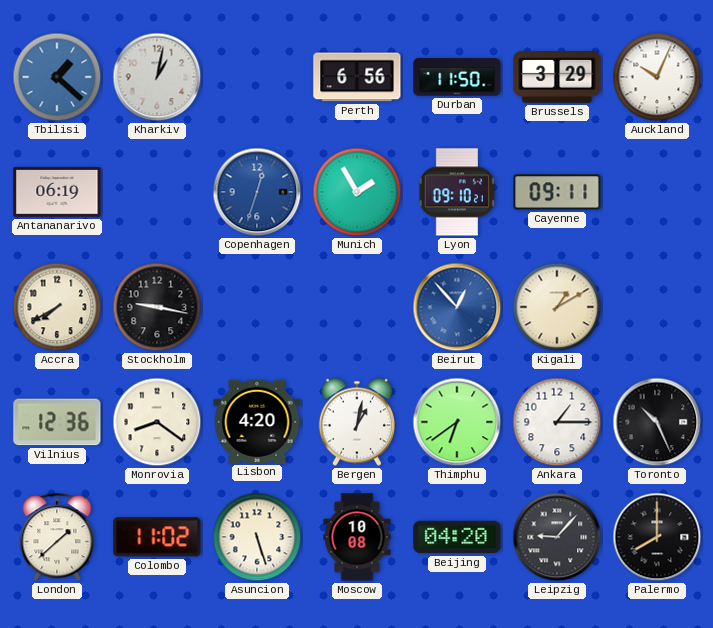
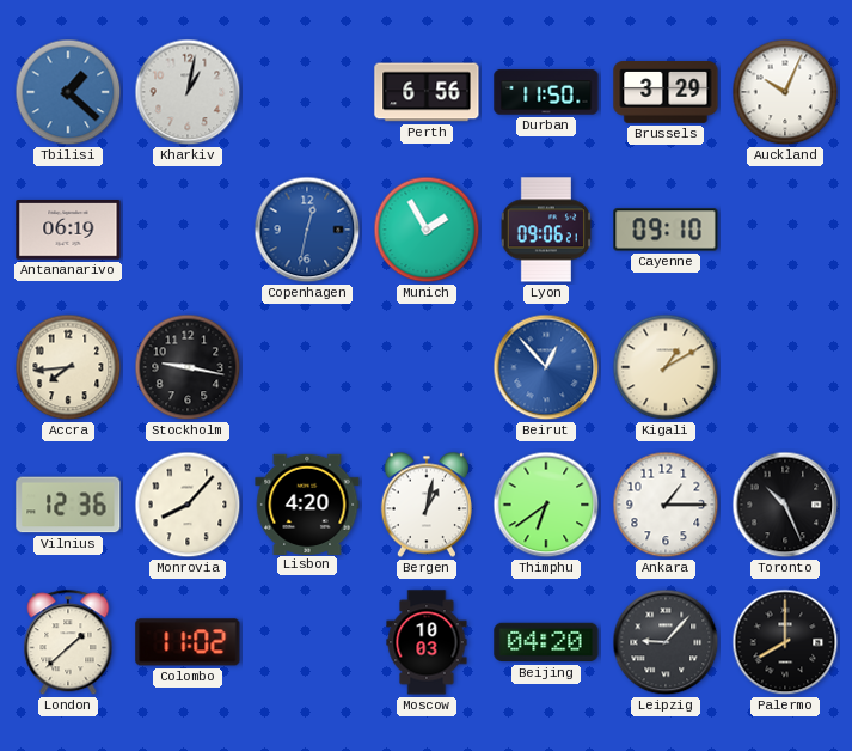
Copenhagen: 12:33 -> 12:32 (307, 230)
Lyon: 09:10 -> 09:06 (545, 230)
Cayenne: 09:11 -> 09:10 (666, 230)
Accra: 7:40 -> 7:44 (68, 367)
Monrovia: 8:21 -> 8:07 (188, 505)
Asuncion: 5:27 -> none (257, 537)
Moscow: 10:08 -> 10:03 (427, 642)
